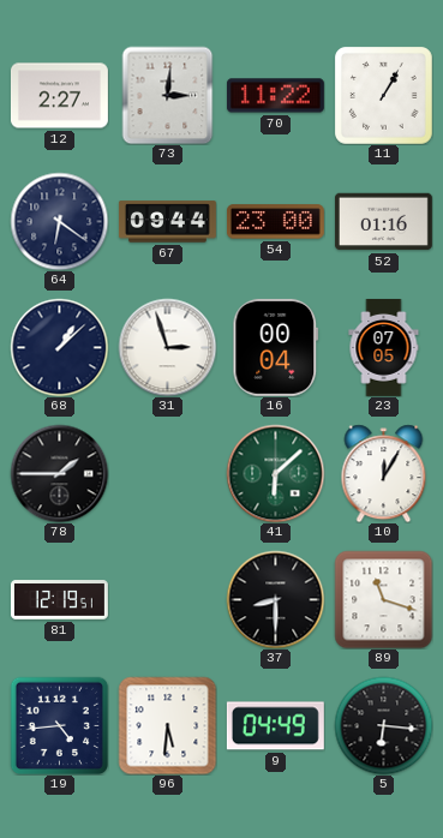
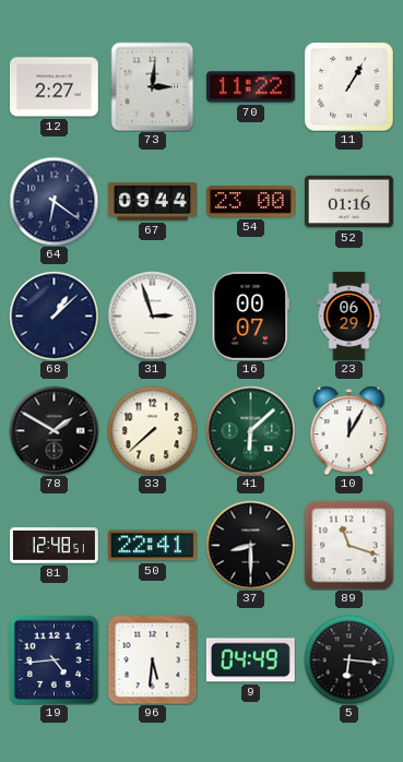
16: 00:04 -> 00:07 (251, 315)
23: 07:05 -> 06:29 (349, 315)
78: 1:45 -> 1:50 (54, 430)
33: none -> 7:38 (152, 430)
81: 12:19 -> 12:48 (54, 546)
50: none -> 22:41 (152, 546)
